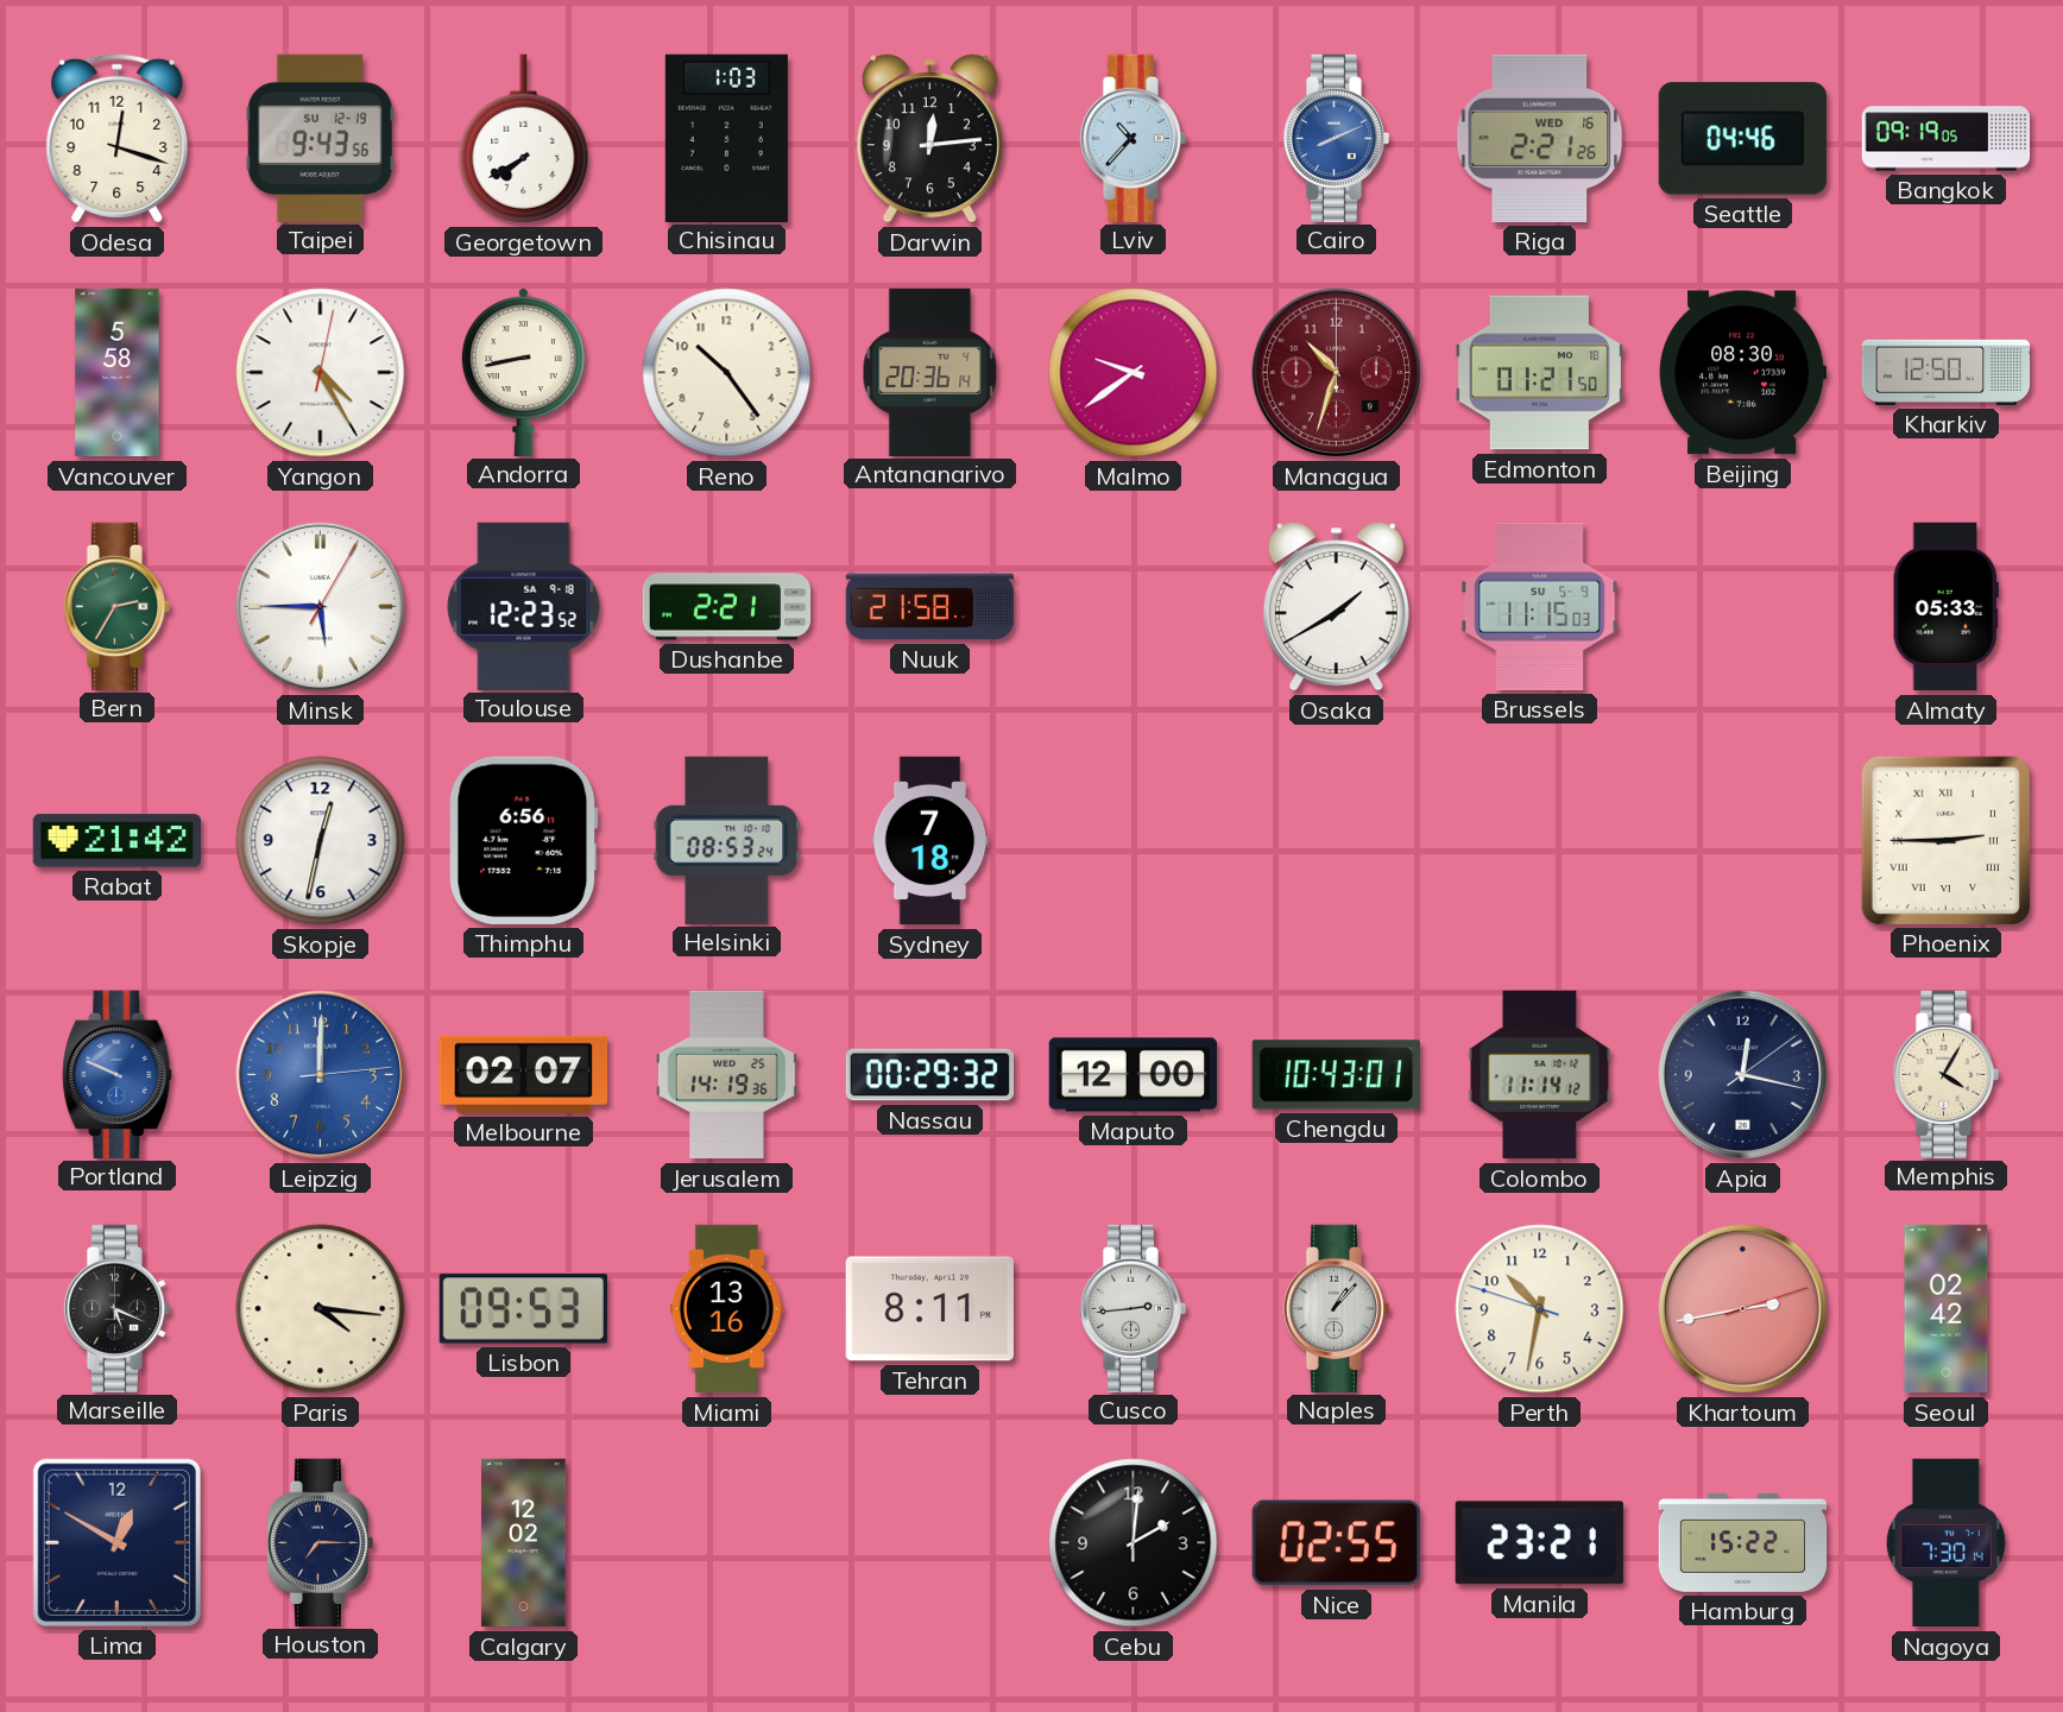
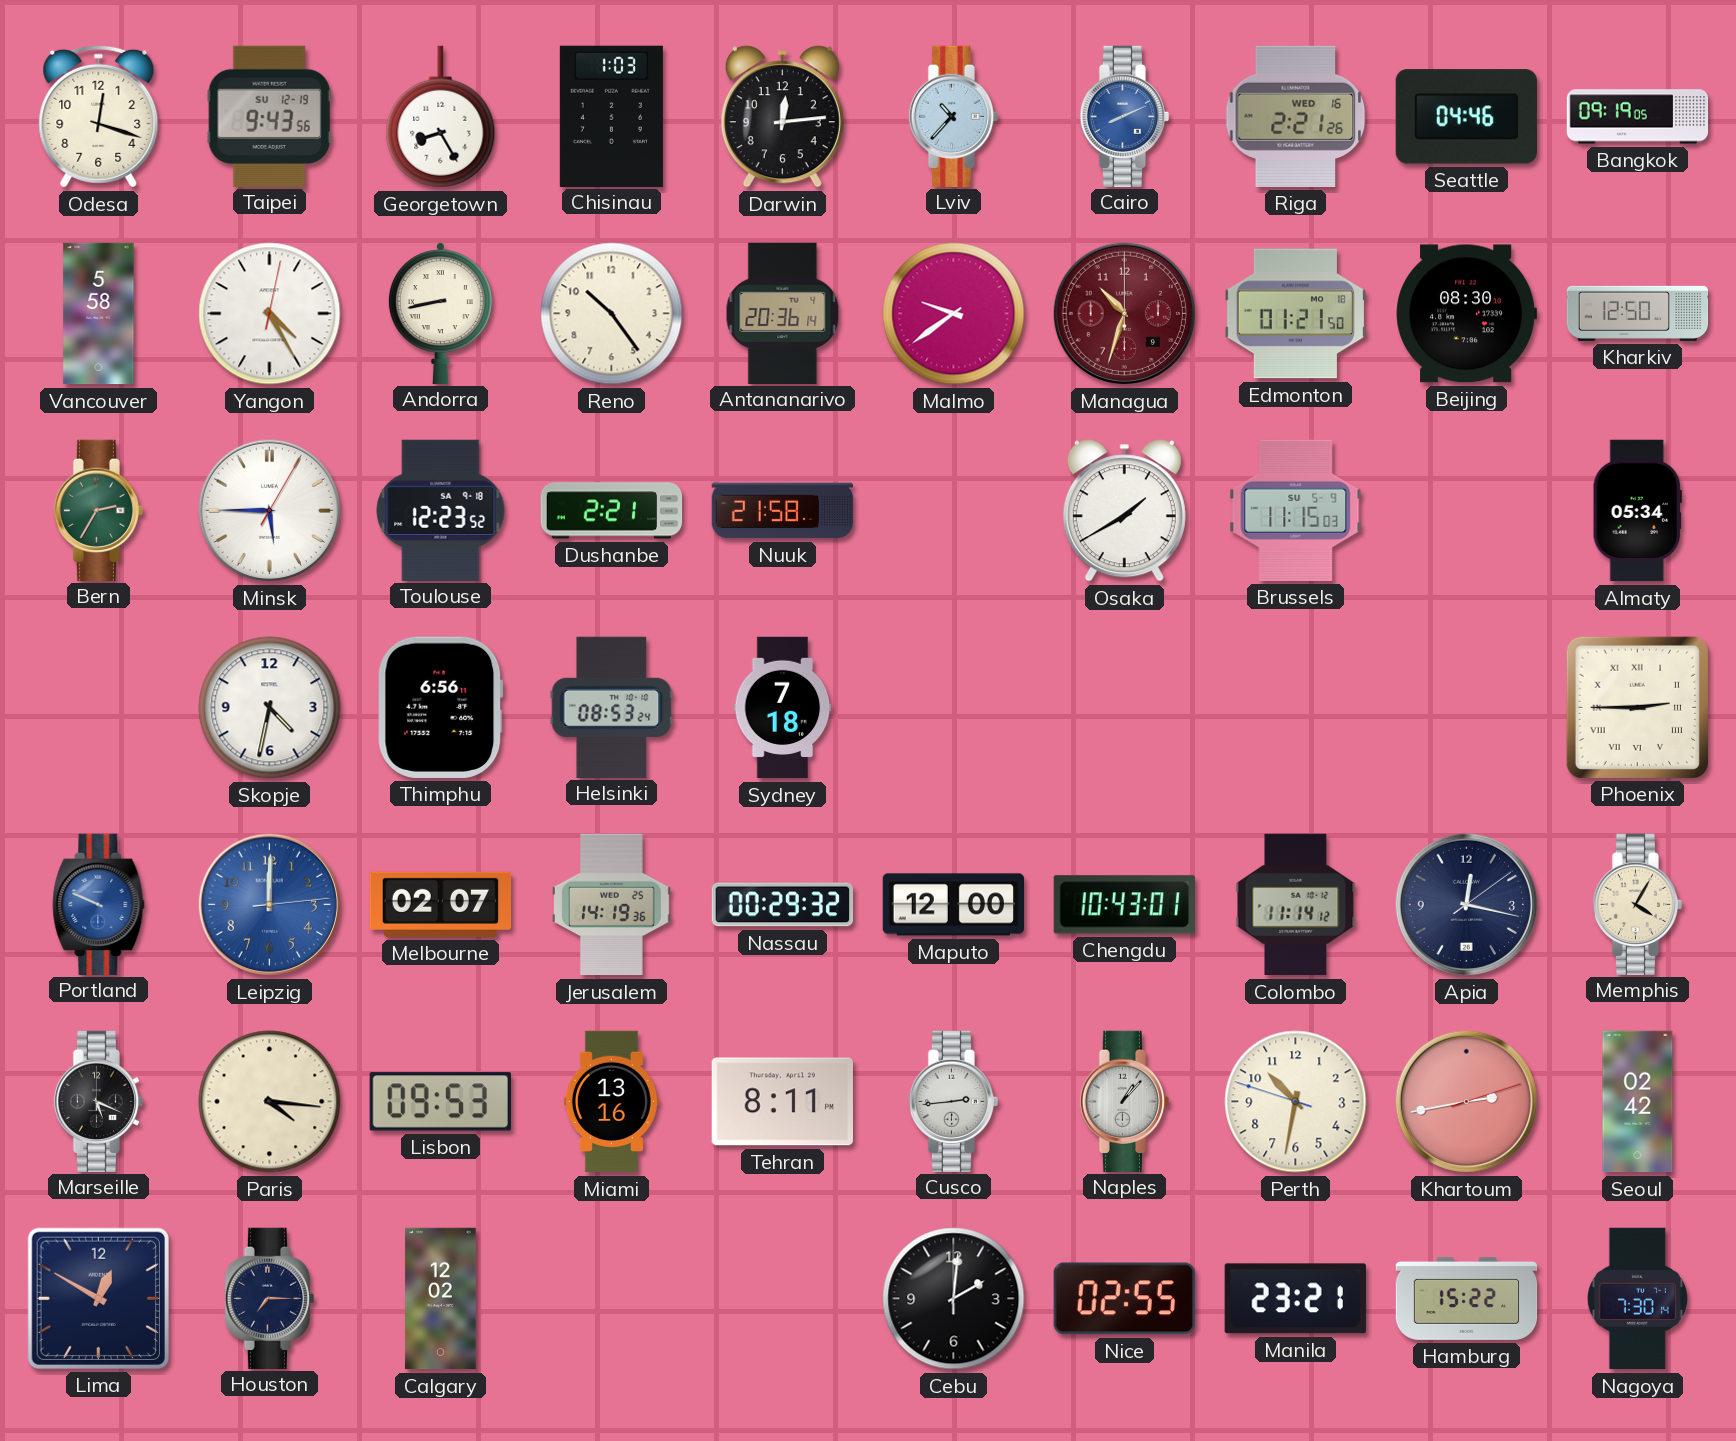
Georgetown: 7:40 -> 8:25 (441, 117)
Almaty: 05:33 -> 05:34 (1637, 511)
Rabat: 21:42 -> none (116, 841)
Skopje: 12:32 -> 4:32 (270, 708)
